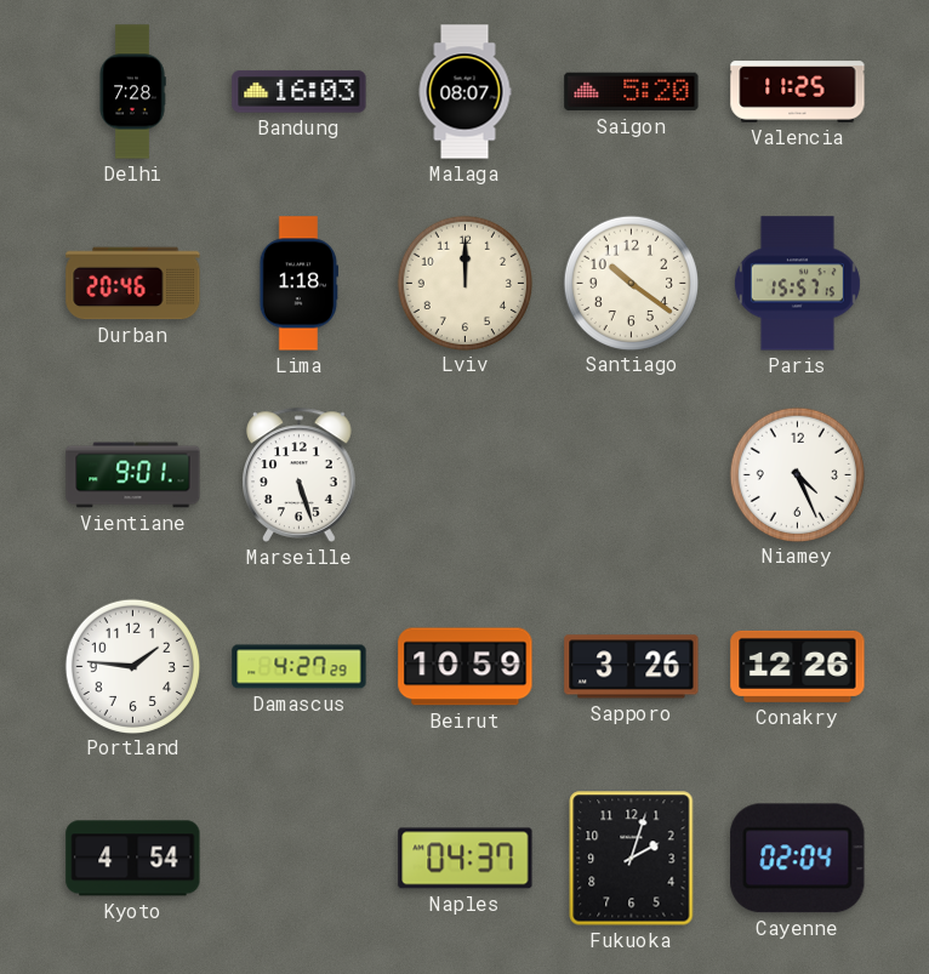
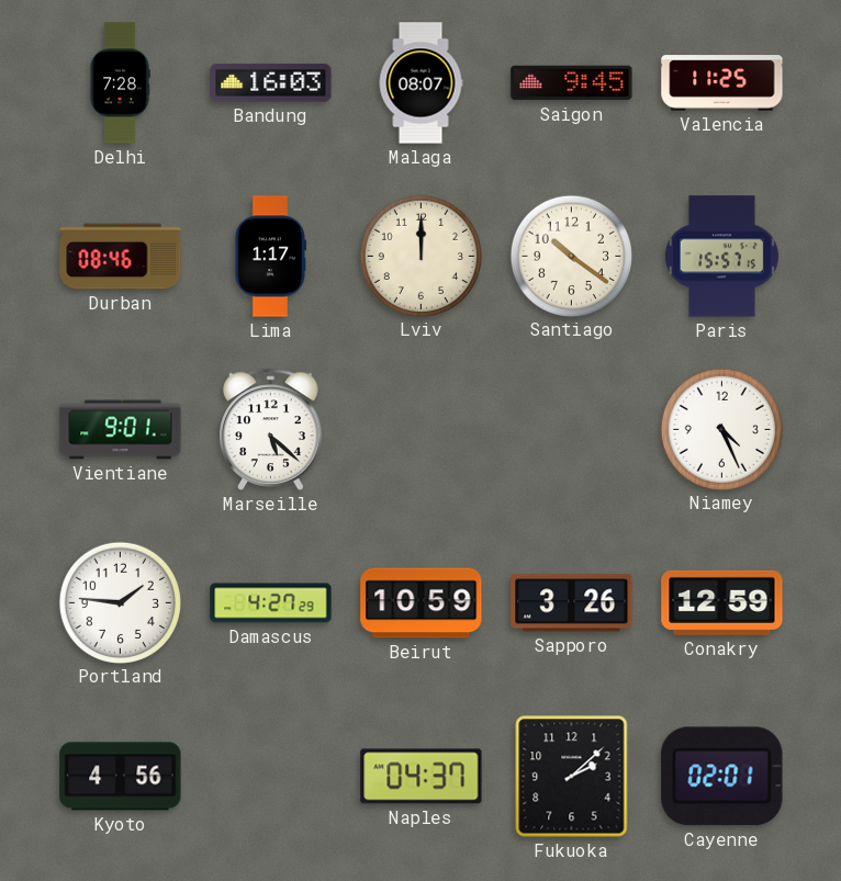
Saigon: 5:20 -> 9:45 (572, 83)
Durban: 20:46 -> 08:46 (121, 257)
Lima: 1:18 -> 1:17 (270, 257)
Marseille: 5:27 -> 5:22 (271, 429)
Conakry: 12:26 -> 12:59 (722, 602)
Kyoto: 4:54 -> 4:56 (121, 777)
Fukuoka: 2:03 -> 2:08 (572, 777)
Cayenne: 02:04 -> 02:01 (722, 777)
